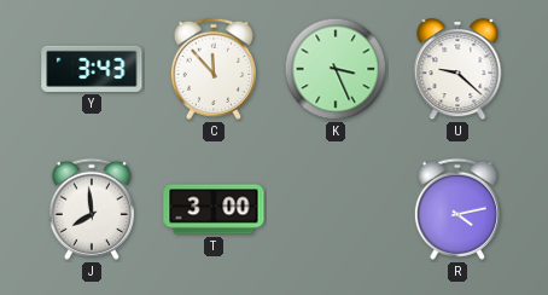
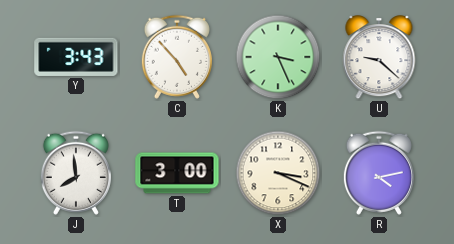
C: 11:53 -> 4:53 (177, 57)
X: none -> 3:19 (278, 173)
